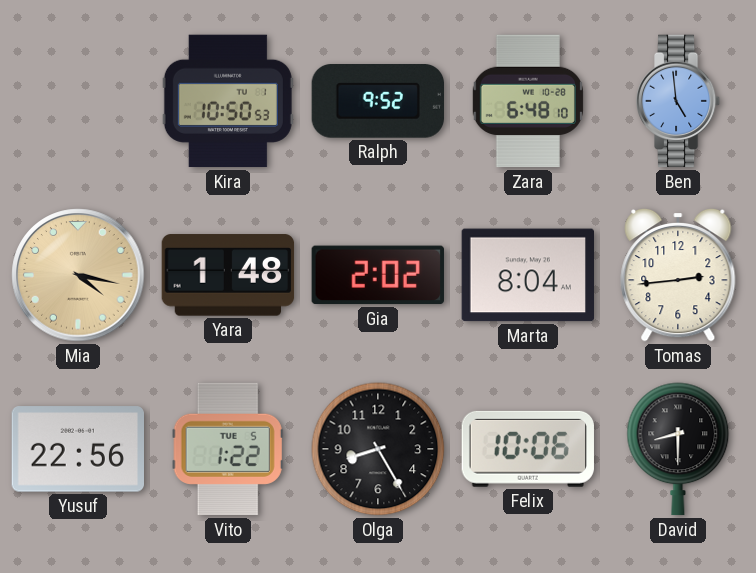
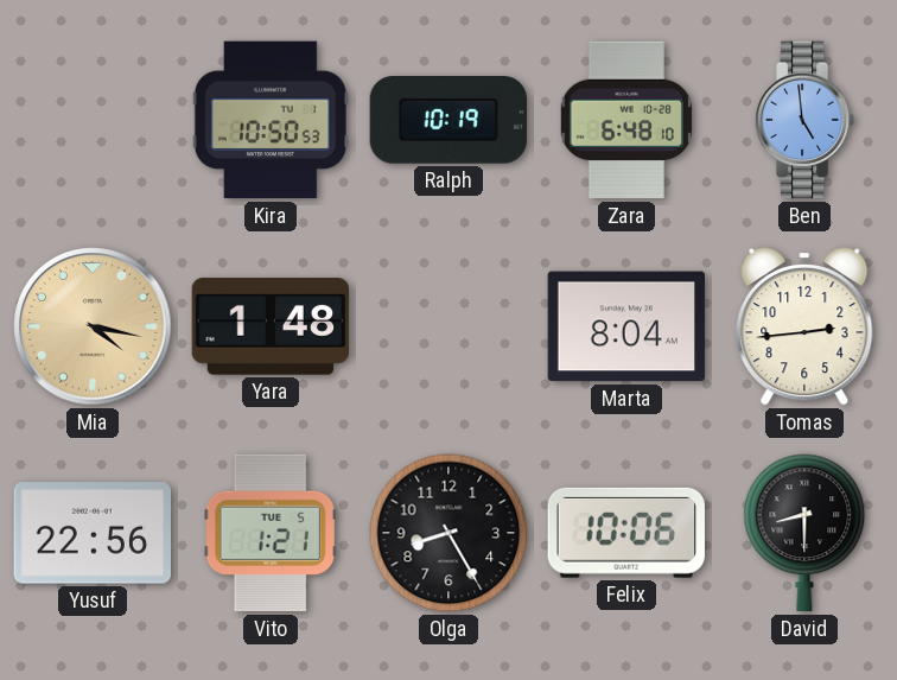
Ralph: 9:52 -> 10:19 (447, 121)
Gia: 2:02 -> none (378, 275)
Vito: 1:22 -> 1:21 (271, 533)
